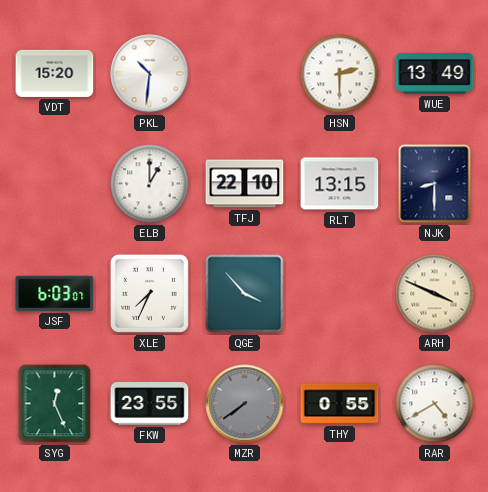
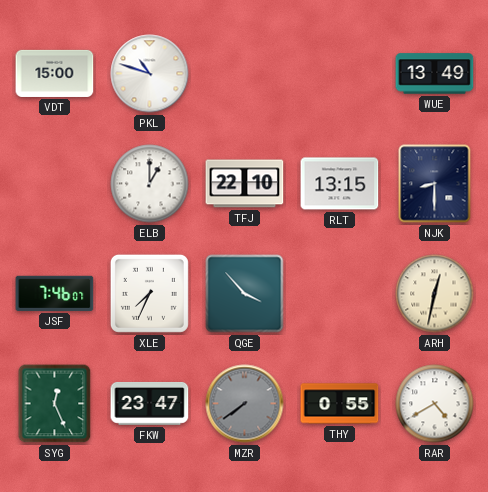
VDT: 15:20 -> 15:00 (55, 73)
PKL: 10:31 -> 10:48 (150, 74)
HSN: 2:30 -> none (340, 74)
JSF: 6:03 -> 7:46 (55, 293)
ARH: 3:49 -> 12:32 (435, 294)
FKW: 23:55 -> 23:47 (150, 404)
